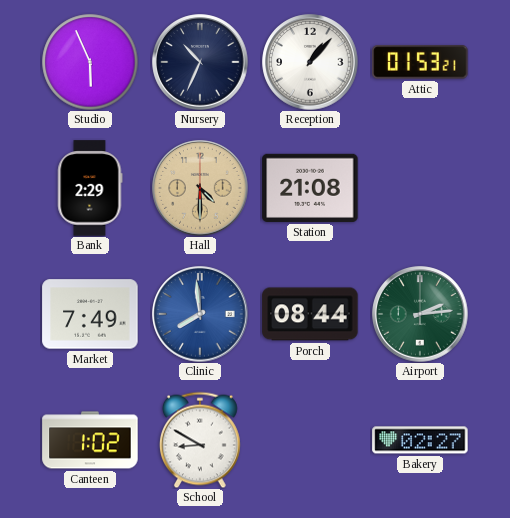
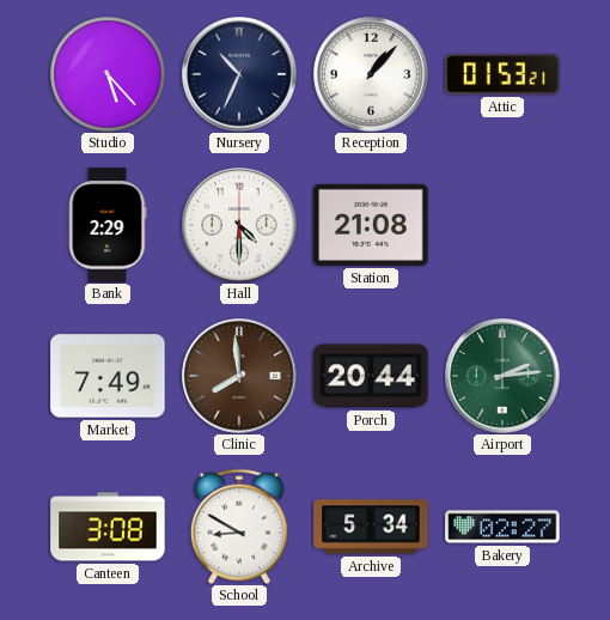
Studio: 5:56 -> 5:23 (108, 74)
Hall dial: champagne -> white (239, 225)
Clinic dial: blue -> brown (239, 376)
Porch: 08:44 -> 20:44 (371, 376)
Canteen: 1:02 -> 3:08 (108, 527)
Archive: none -> 5:34 (371, 527)
